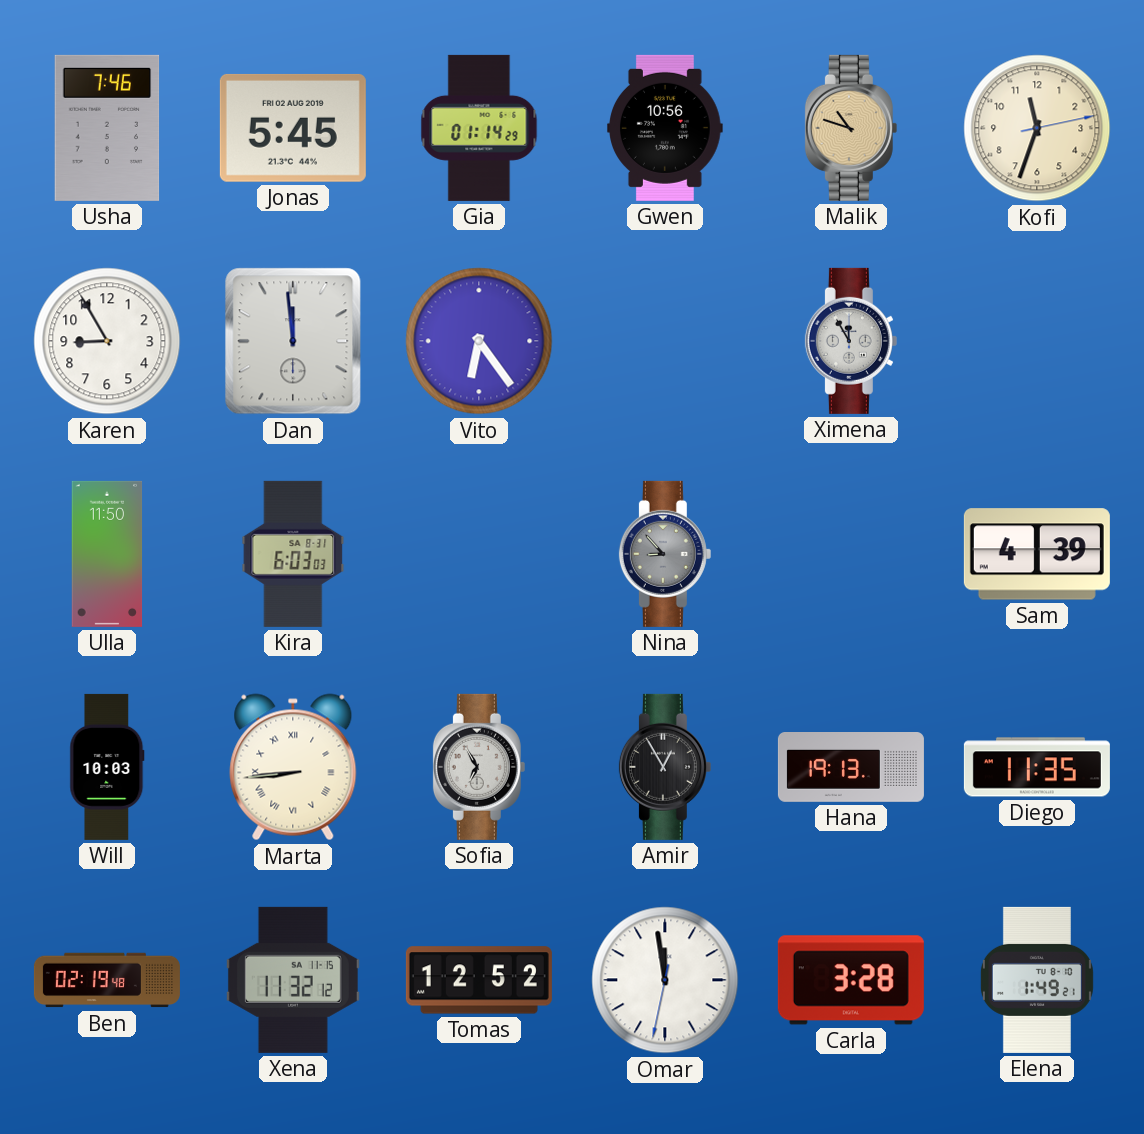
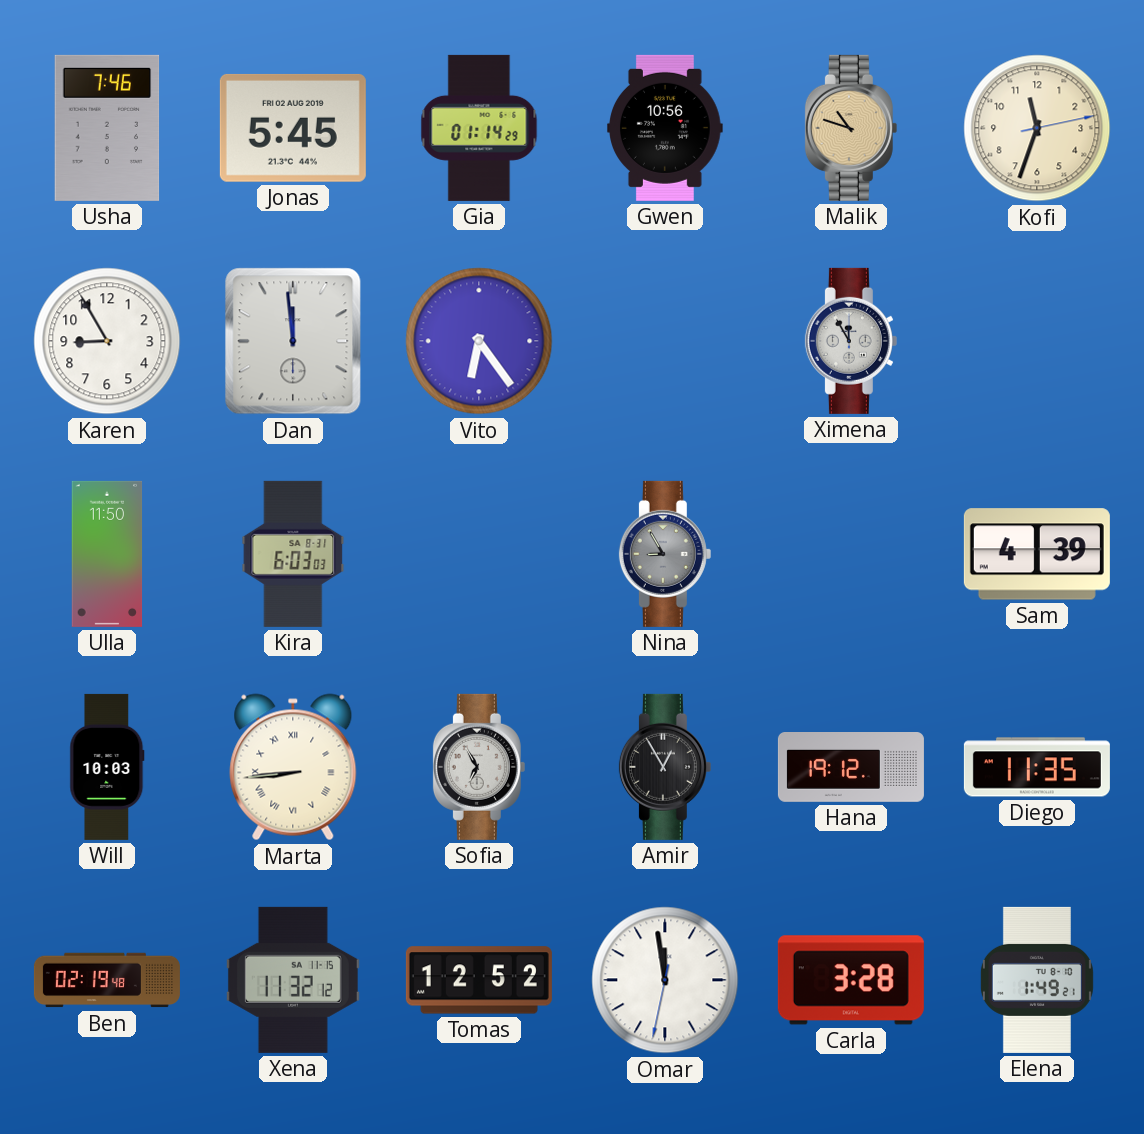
Nina: 8:53 -> 8:55 (665, 554)
Hana: 19:13 -> 19:12 (851, 768)
